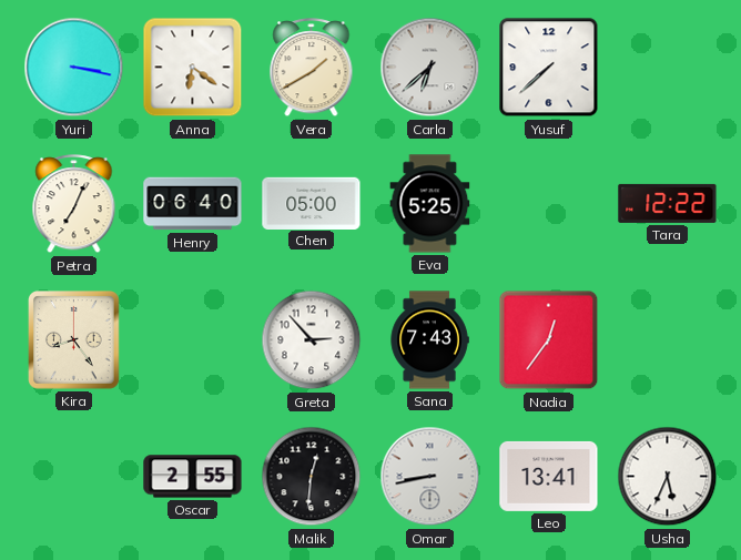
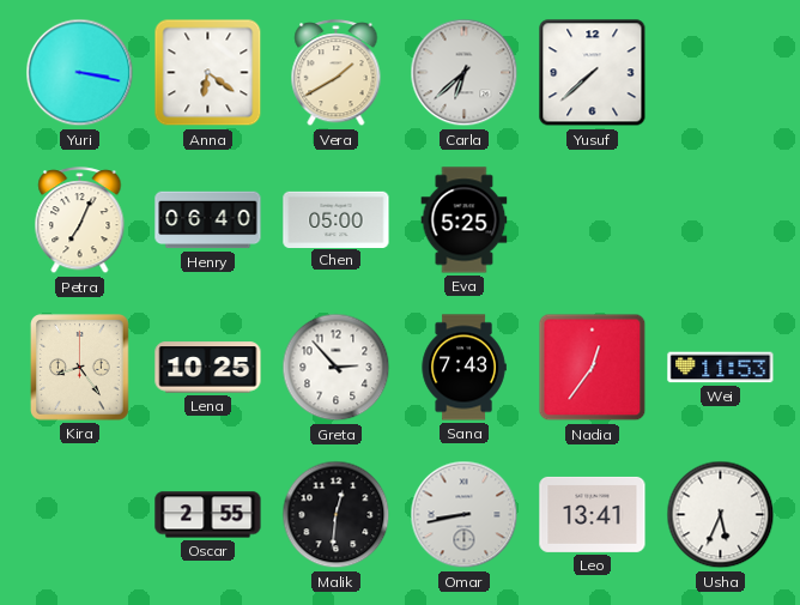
Tara: 12:22 -> none (668, 203)
Lena: none -> 10:25 (208, 368)
Wei: none -> 11:53 (721, 368)
